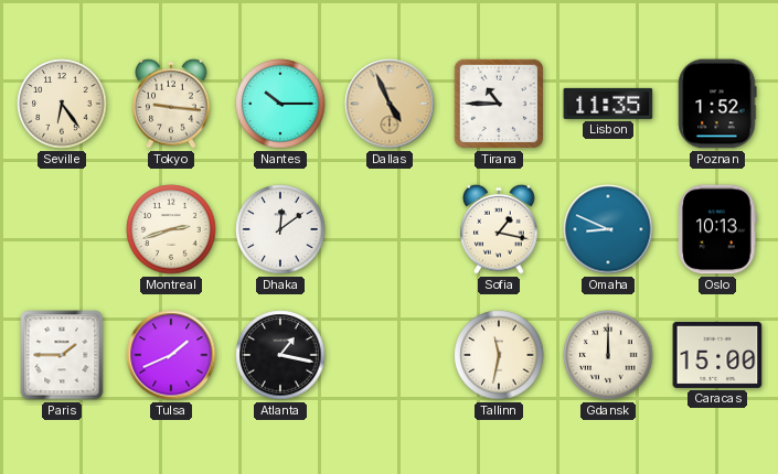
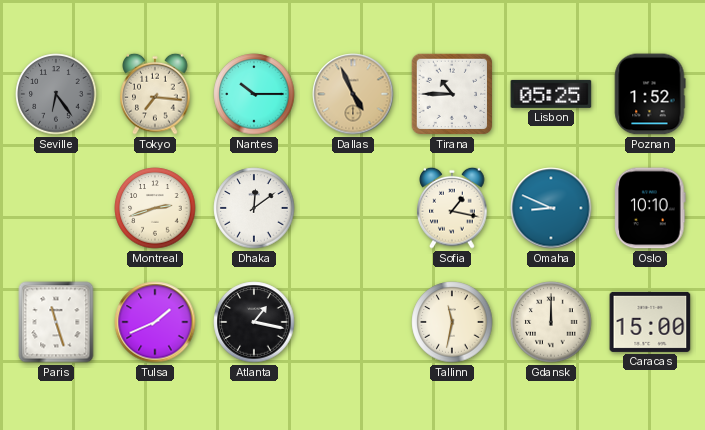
Seville dial: cream -> grey (56, 94)
Tokyo: 9:16 -> 7:16 (155, 94)
Lisbon: 11:35 -> 05:25 (551, 94)
Oslo: 10:13 -> 10:10 (650, 208)
Paris: 1:45 -> 11:27 (56, 322)
